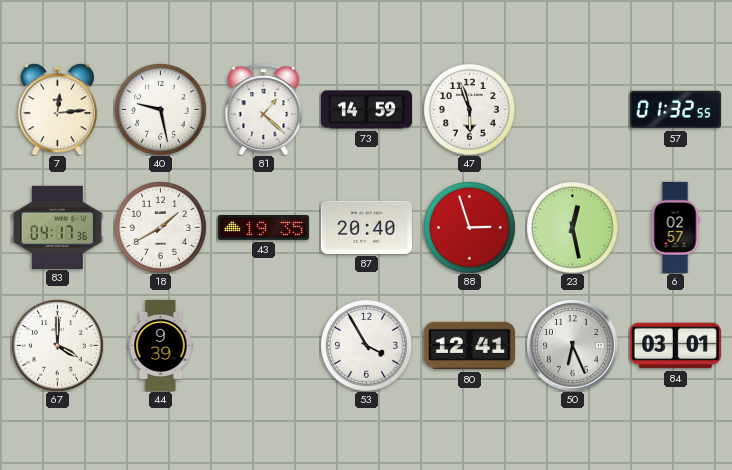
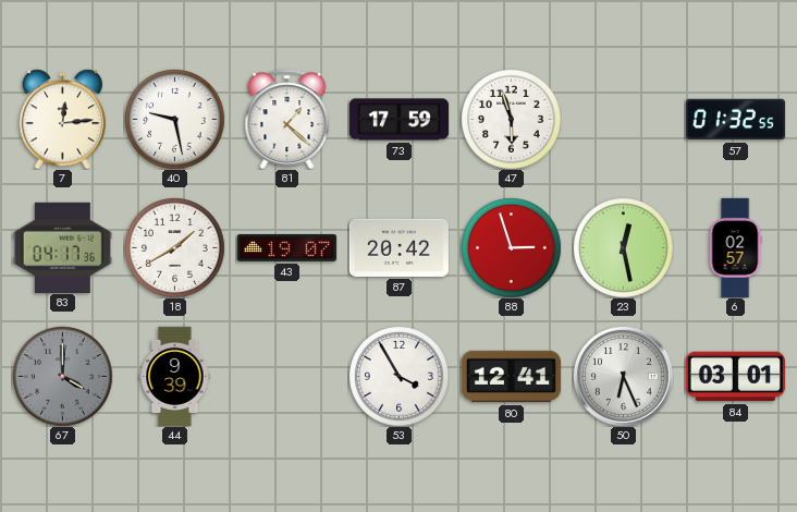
73: 14:59 -> 17:59 (398, 120)
43: 19:35 -> 19:07 (286, 247)
87: 20:40 -> 20:42 (398, 247)
67 dial: white -> grey (62, 376)
